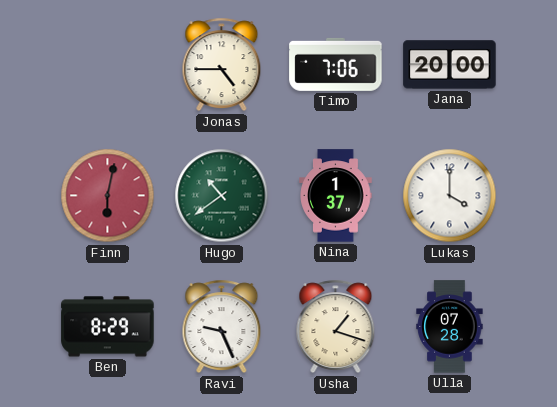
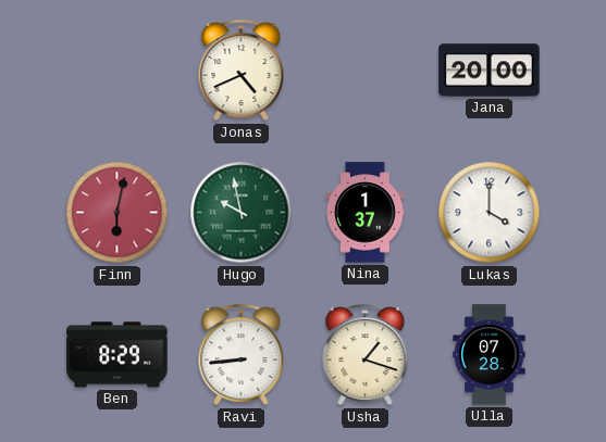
Jonas: 4:45 -> 4:41 (242, 71)
Timo: 7:06 -> none (336, 64)
Hugo: 10:39 -> 9:58 (242, 213)
Ravi: 9:26 -> 8:44 (242, 355)
